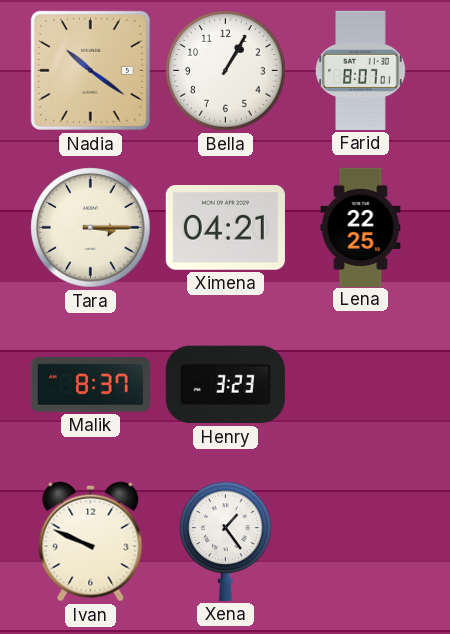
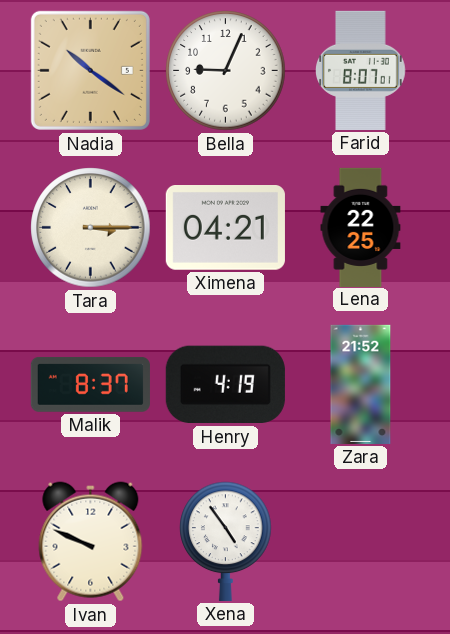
Bella: 1:05 -> 9:04 (226, 71)
Henry: 3:23 -> 4:19 (225, 385)
Zara: none -> 21:52 (361, 384)
Xena: 1:24 -> 4:54 (226, 541)
